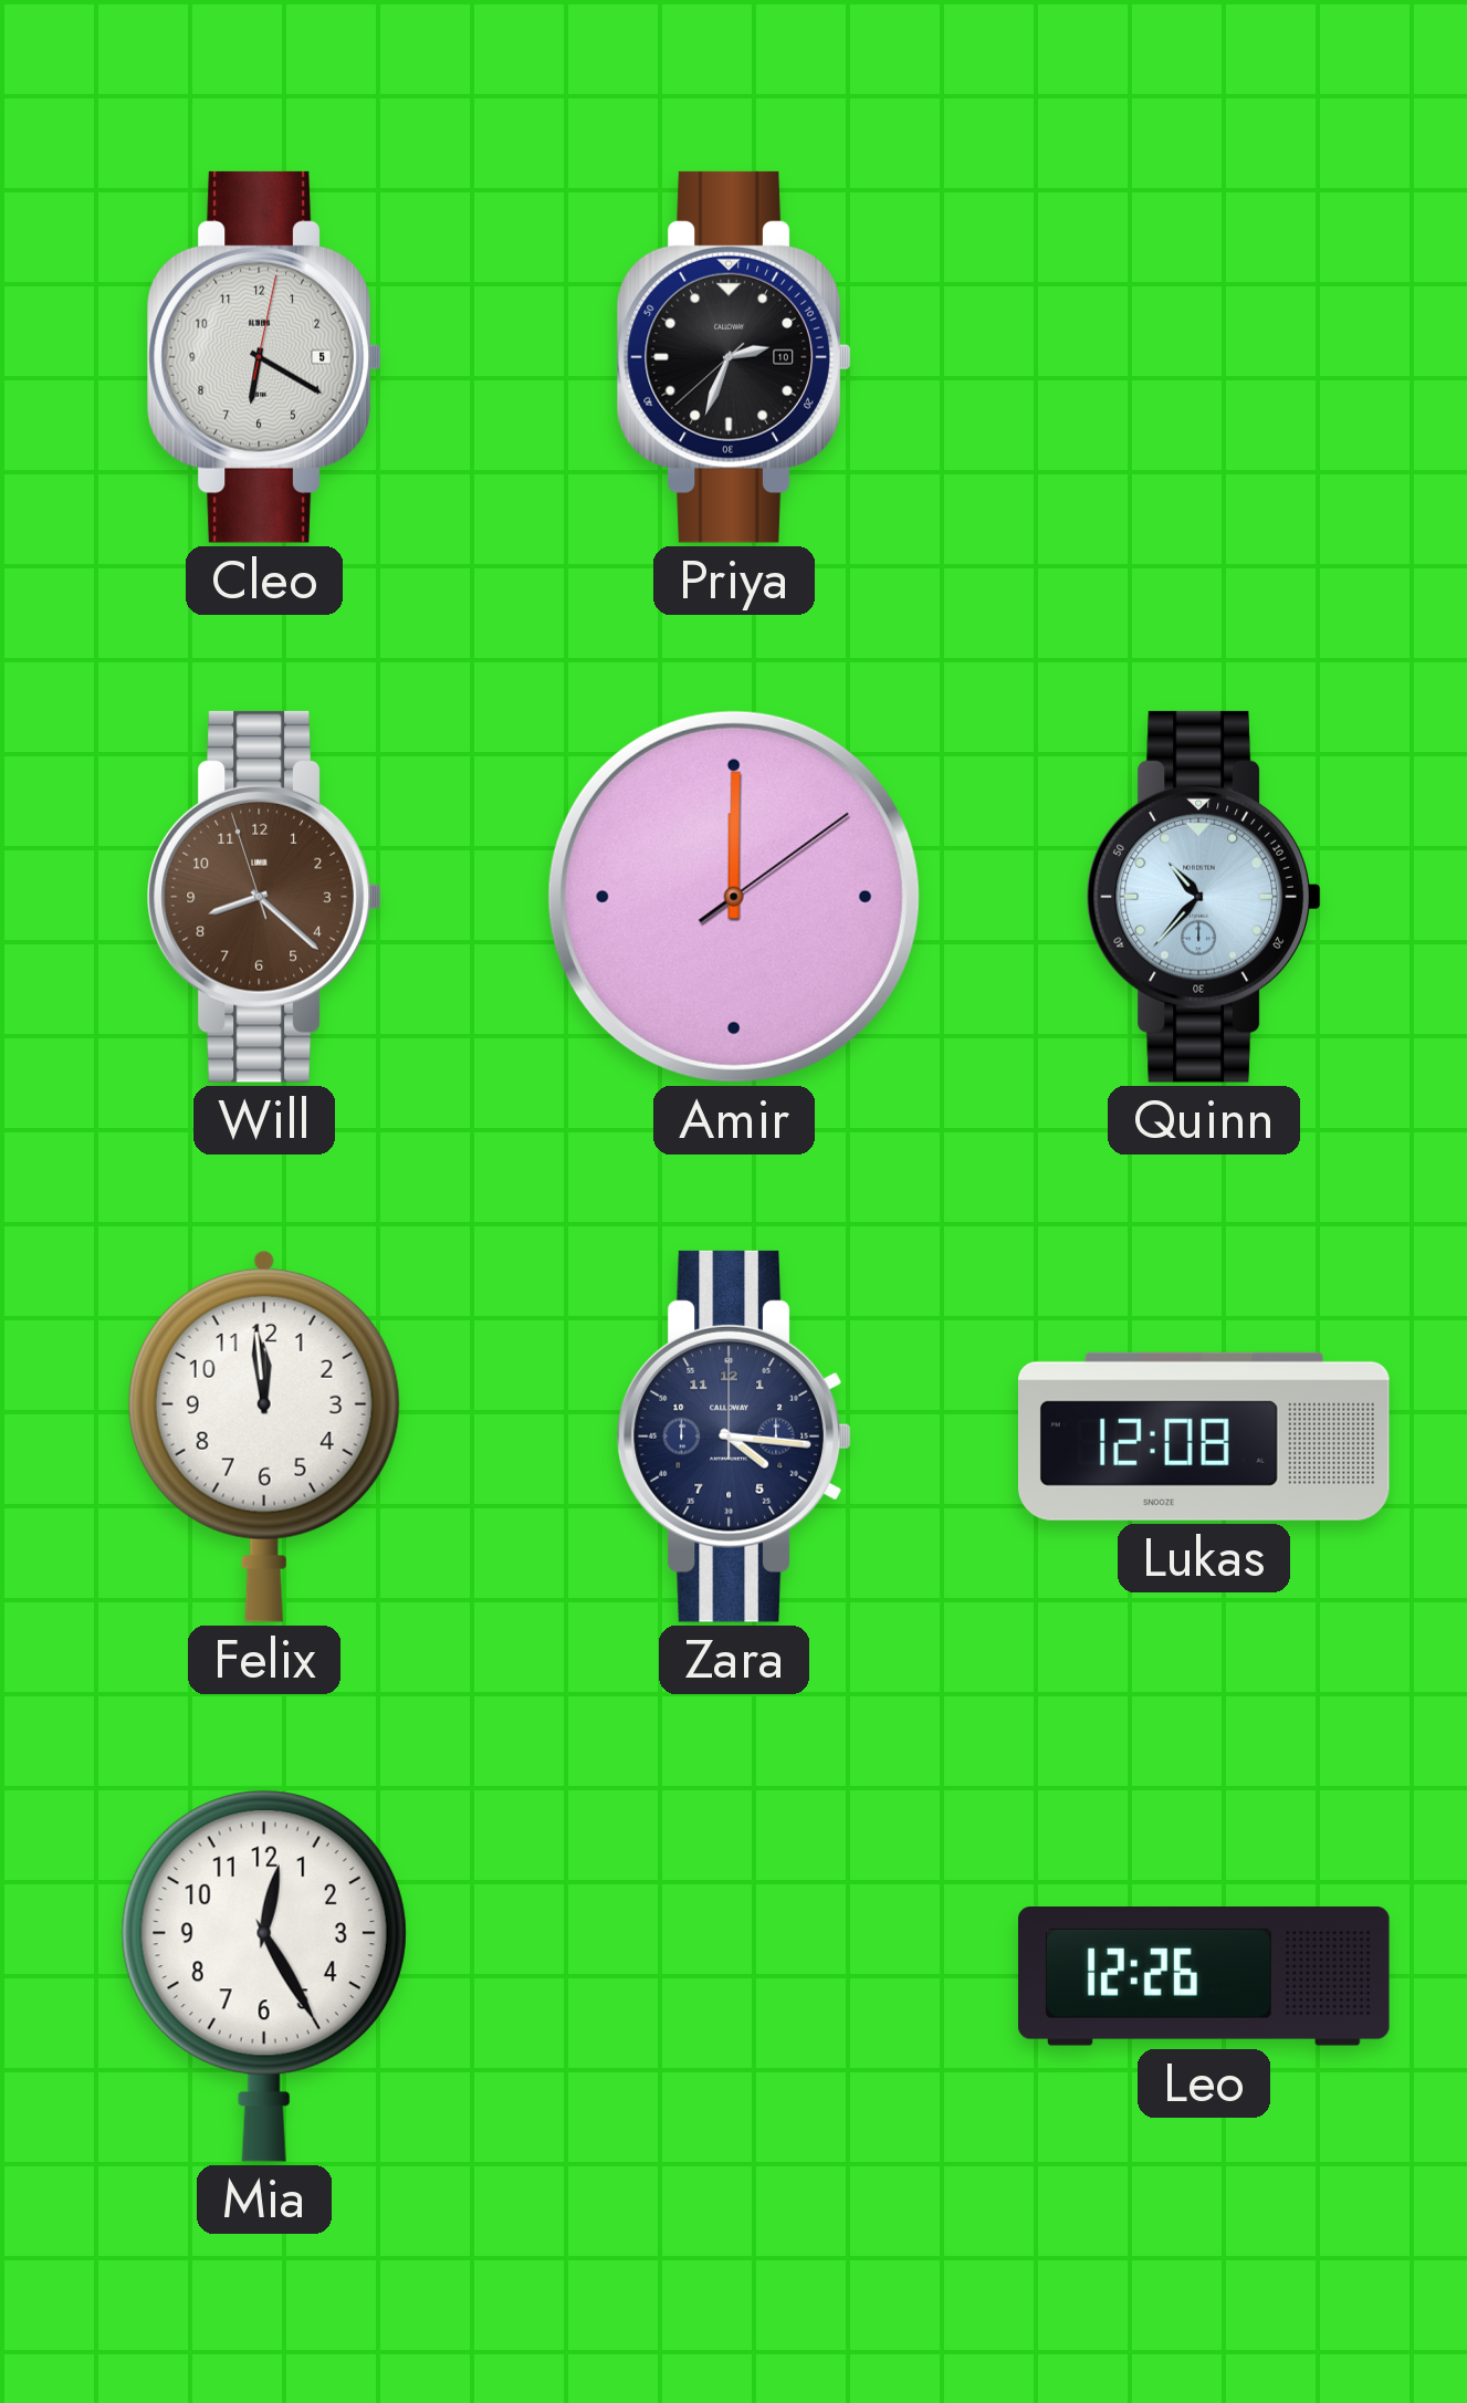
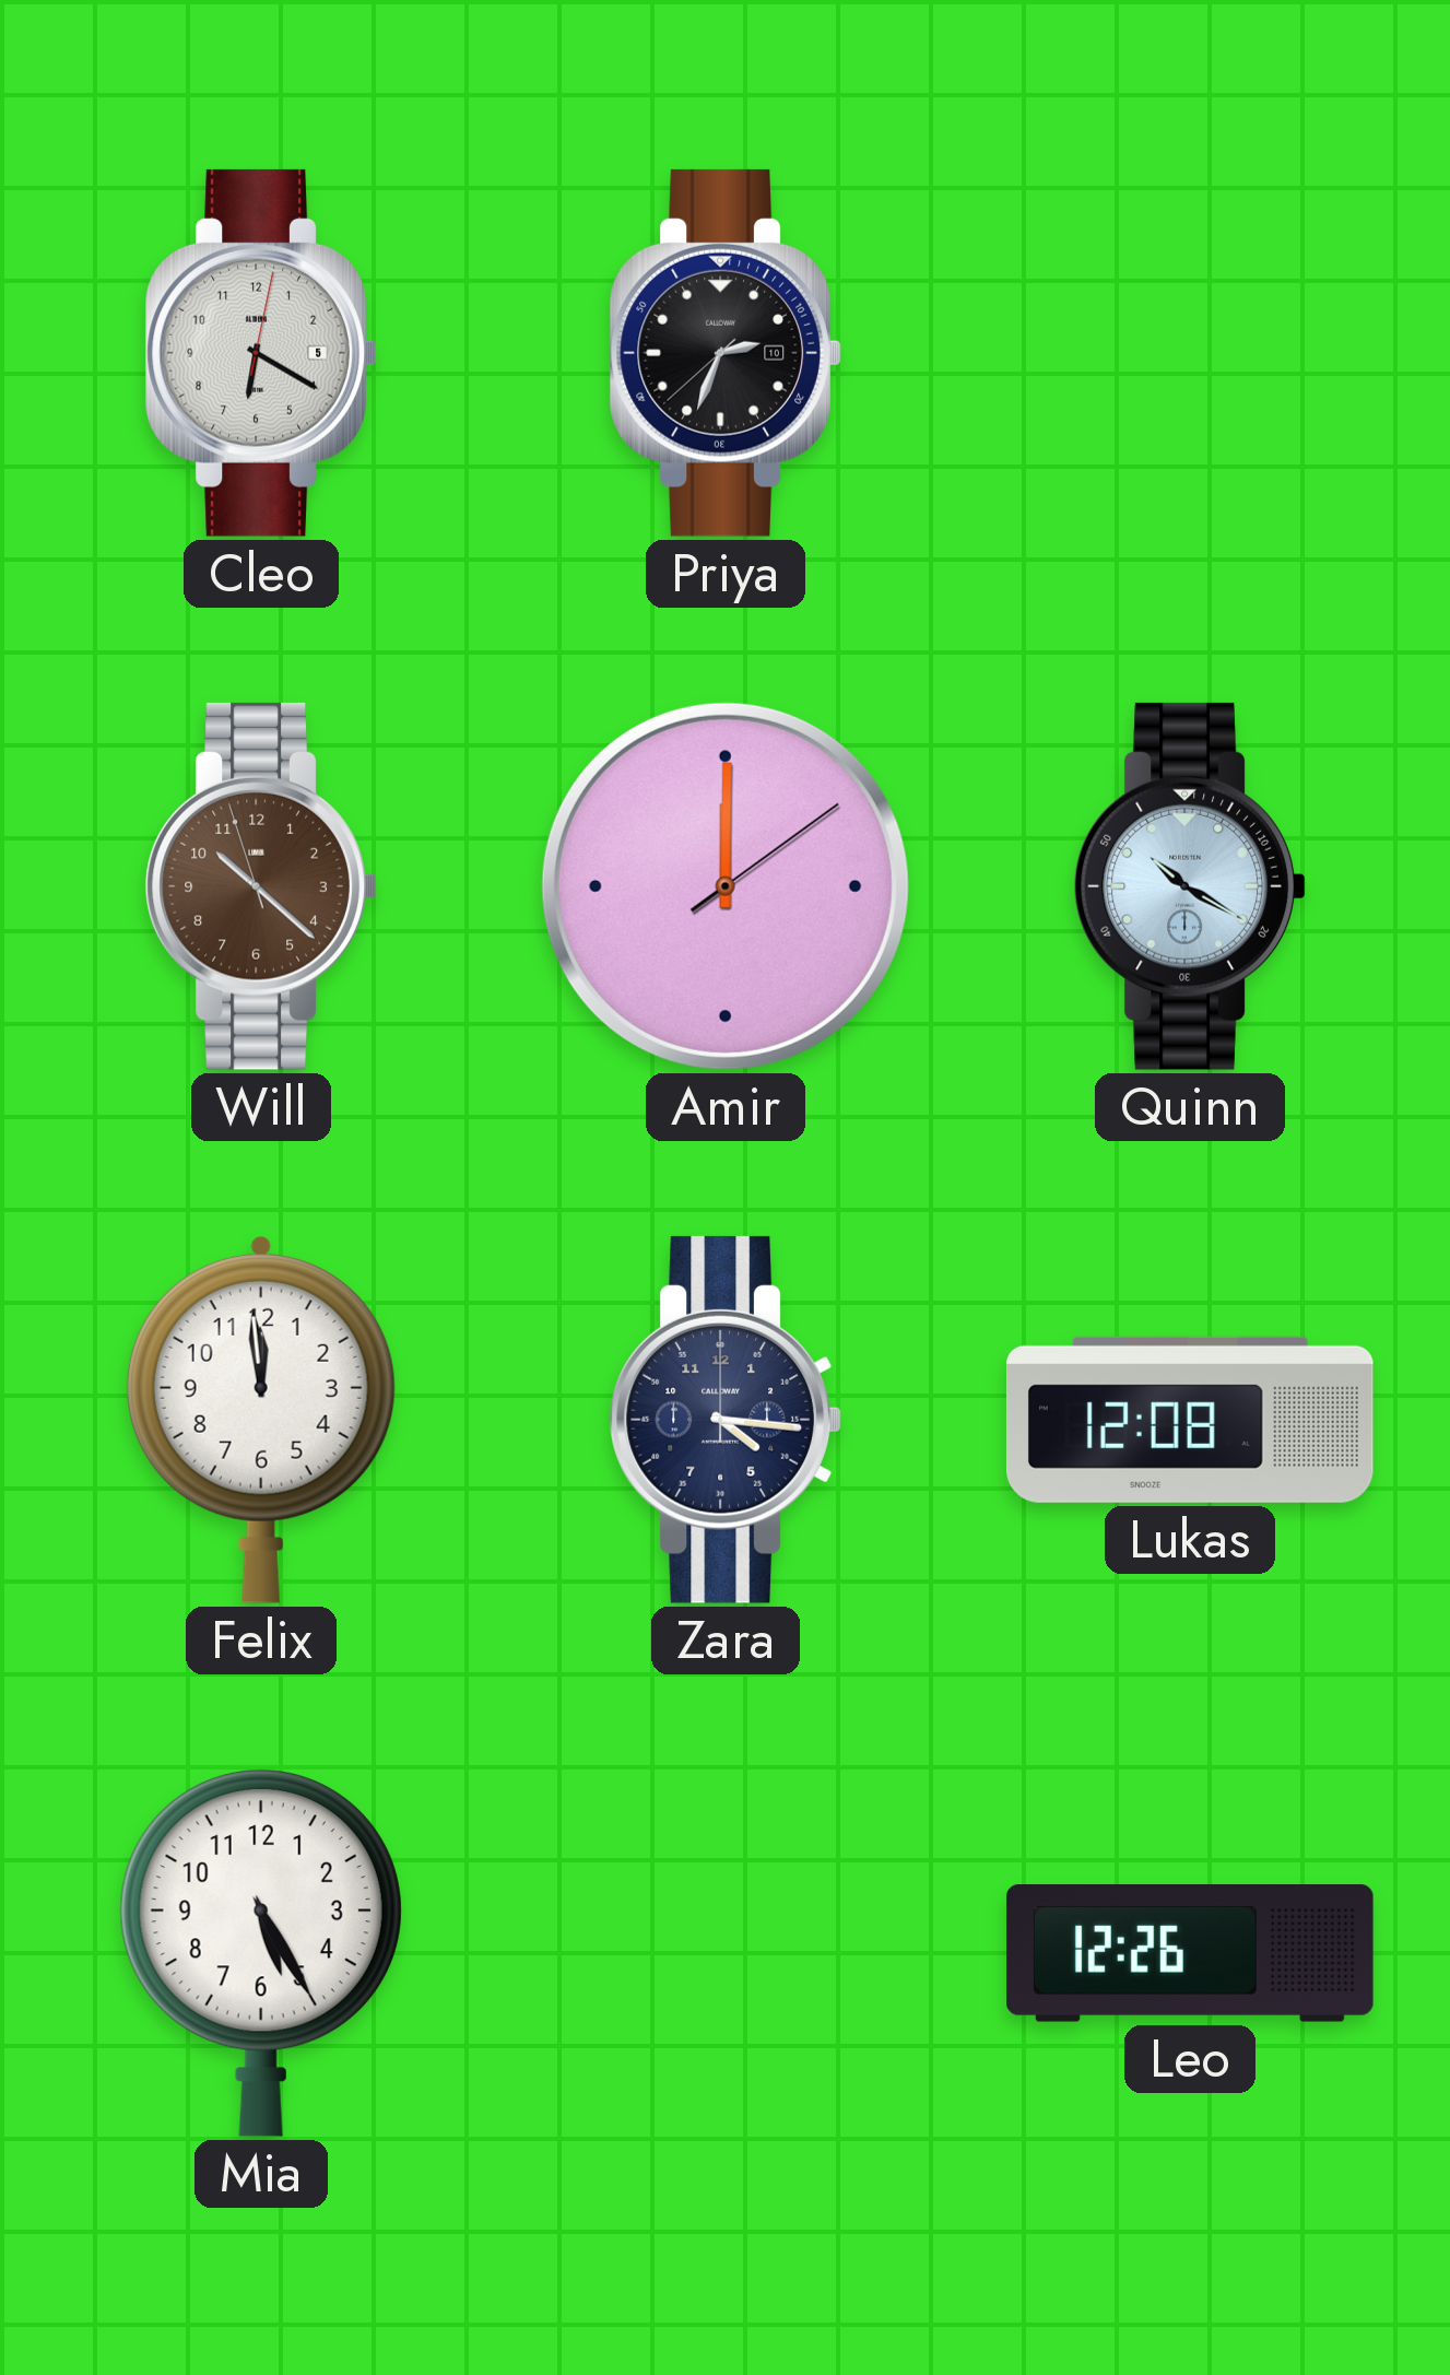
Will: 8:21 -> 10:21 (261, 886)
Quinn: 10:37 -> 10:20 (1190, 886)
Mia: 12:25 -> 5:25 (261, 1953)
